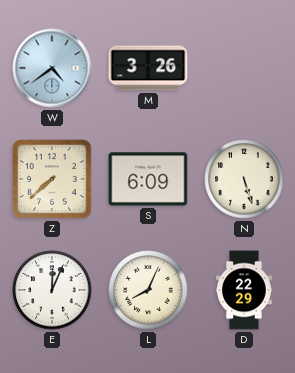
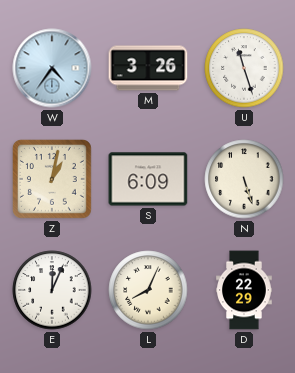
W: 4:39 -> 4:36 (52, 68)
U: none -> 11:27 (244, 68)
Z: 7:38 -> 1:02 (52, 179)
